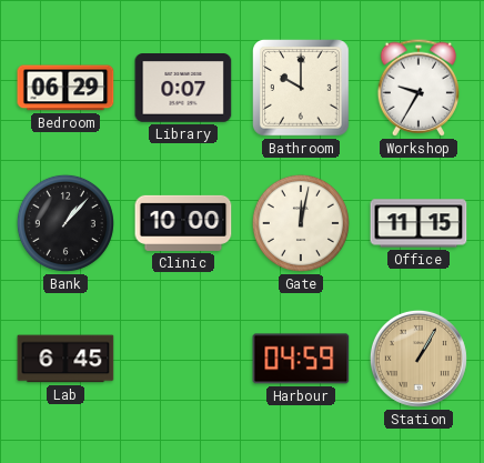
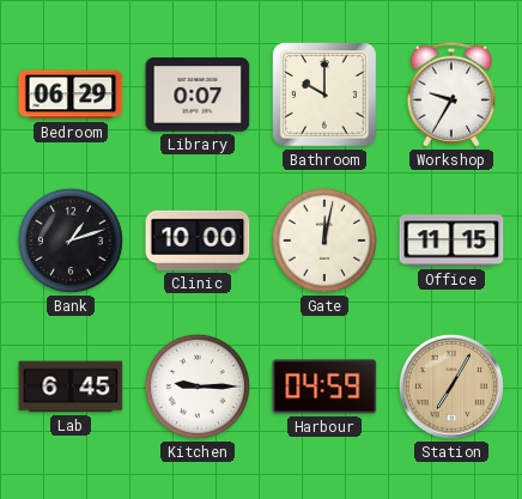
Bank: 1:07 -> 1:12 (71, 241)
Kitchen: none -> 9:15 (198, 387)
Station: 1:05 -> 7:05 (451, 387)
